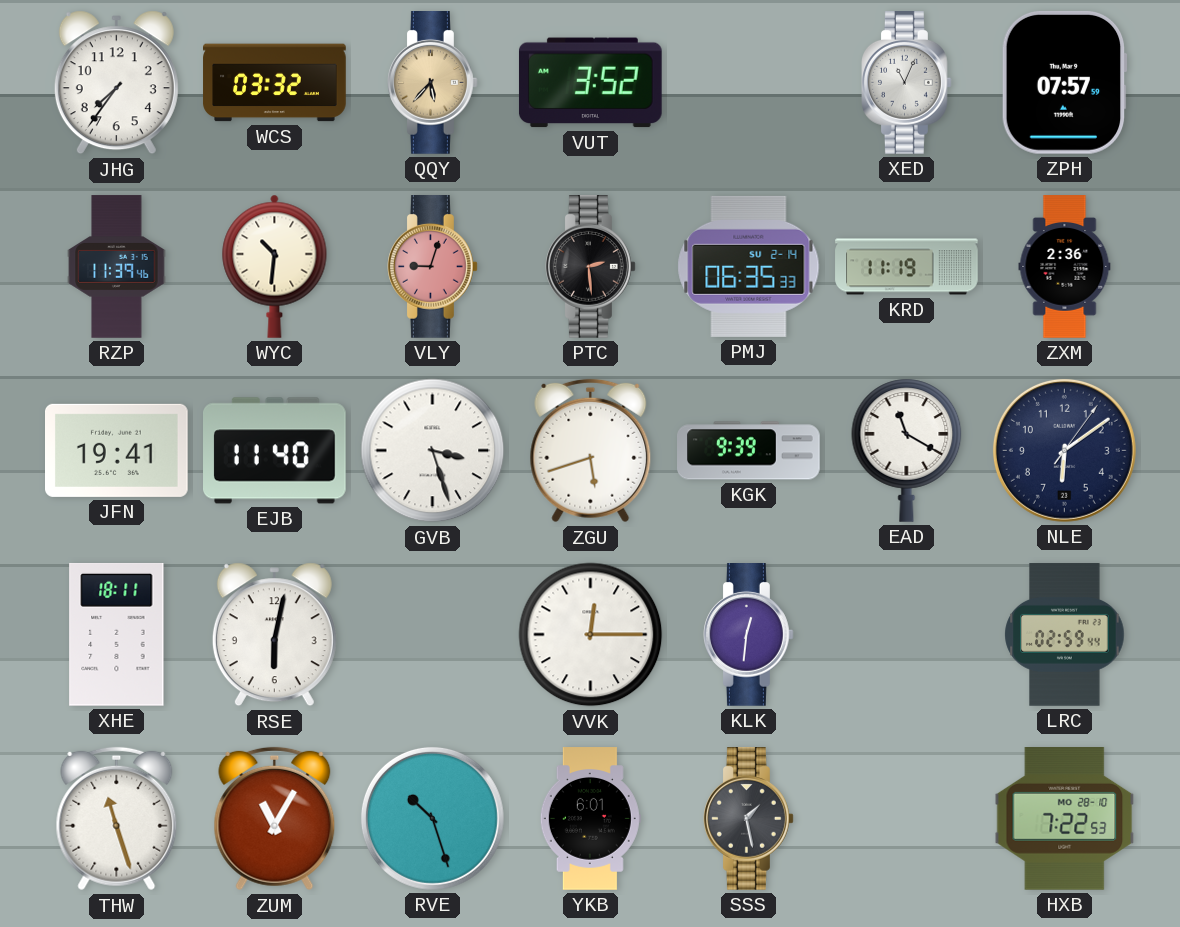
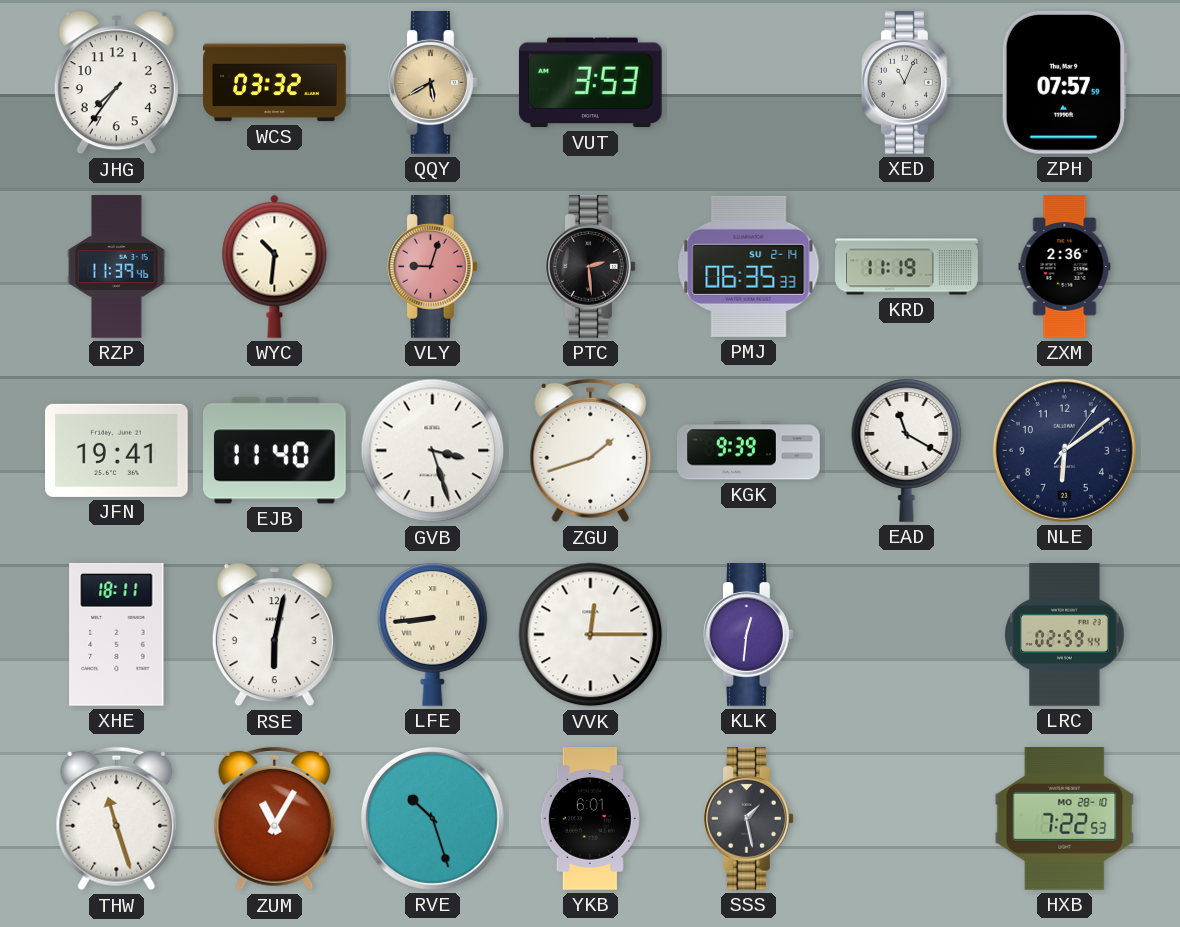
QQY: 5:37 -> 5:40 (433, 83)
VUT: 3:52 -> 3:53 (590, 83)
ZGU: 5:42 -> 1:42 (591, 451)
LFE: none -> 8:44 (433, 634)
